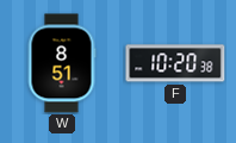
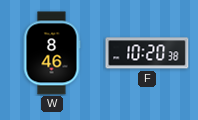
W: 8:51 -> 8:46 (52, 53)
